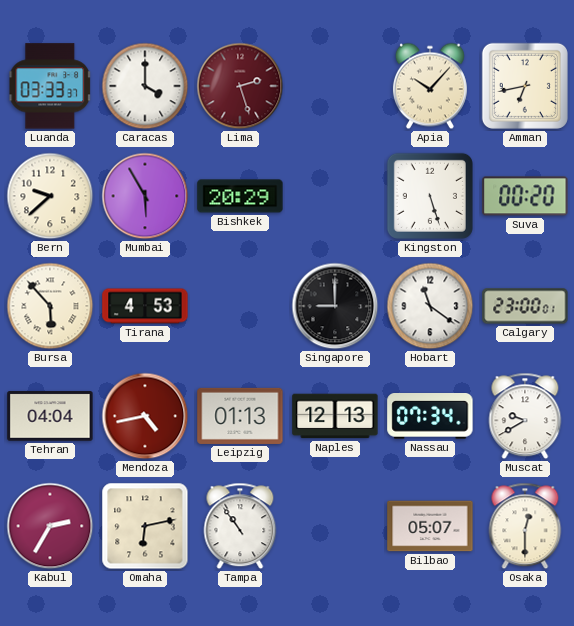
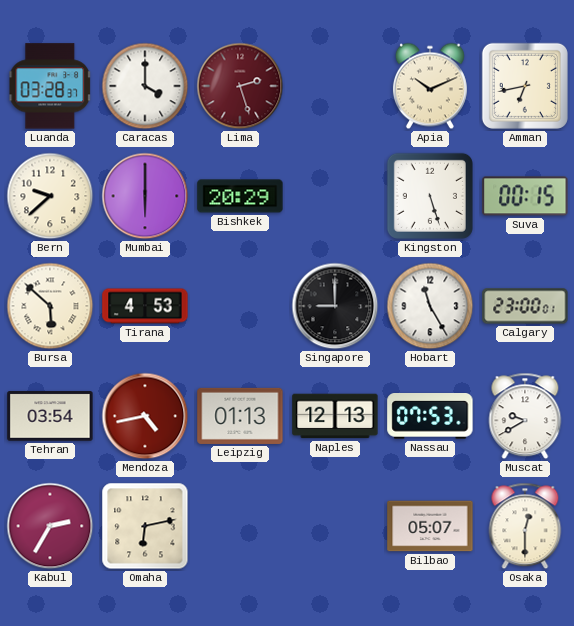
Luanda: 03:33 -> 03:28 (50, 86)
Apia: 10:07 -> 10:11 (430, 86)
Mumbai: 5:55 -> 6:00 (145, 196)
Suva: 00:20 -> 00:15 (525, 196)
Bursa: 5:53 -> 5:52 (50, 306)
Hobart: 11:21 -> 11:25 (430, 306)
Tehran: 04:04 -> 03:54 (50, 416)
Nassau: 07:34 -> 07:53 (430, 417)
Tampa: 10:54 -> none (240, 526)
